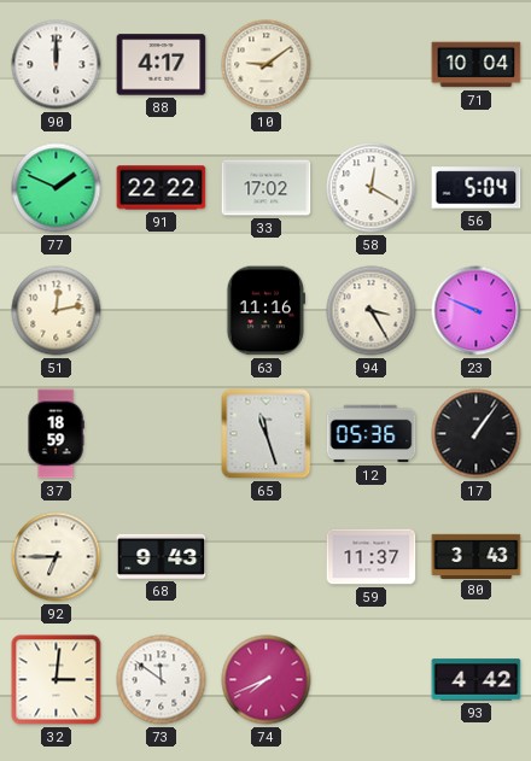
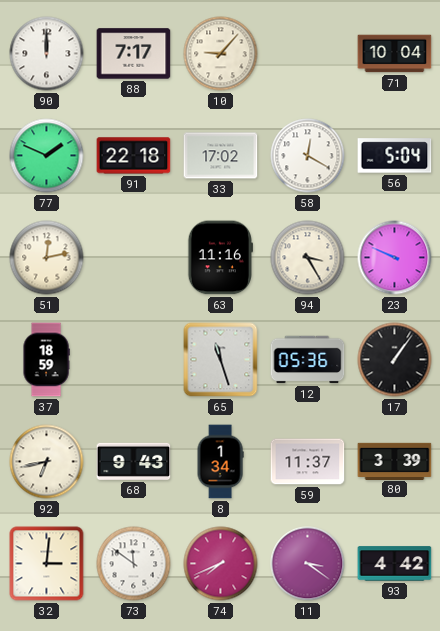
88: 4:17 -> 7:17 (134, 54)
10: 9:09 -> 9:07 (221, 54)
91: 22:22 -> 22:18 (134, 156)
92: 6:45 -> 6:43 (47, 462)
8: none -> 1:34 (220, 462)
80: 3:43 -> 3:39 (395, 461)
11: none -> 3:21 (308, 564)
